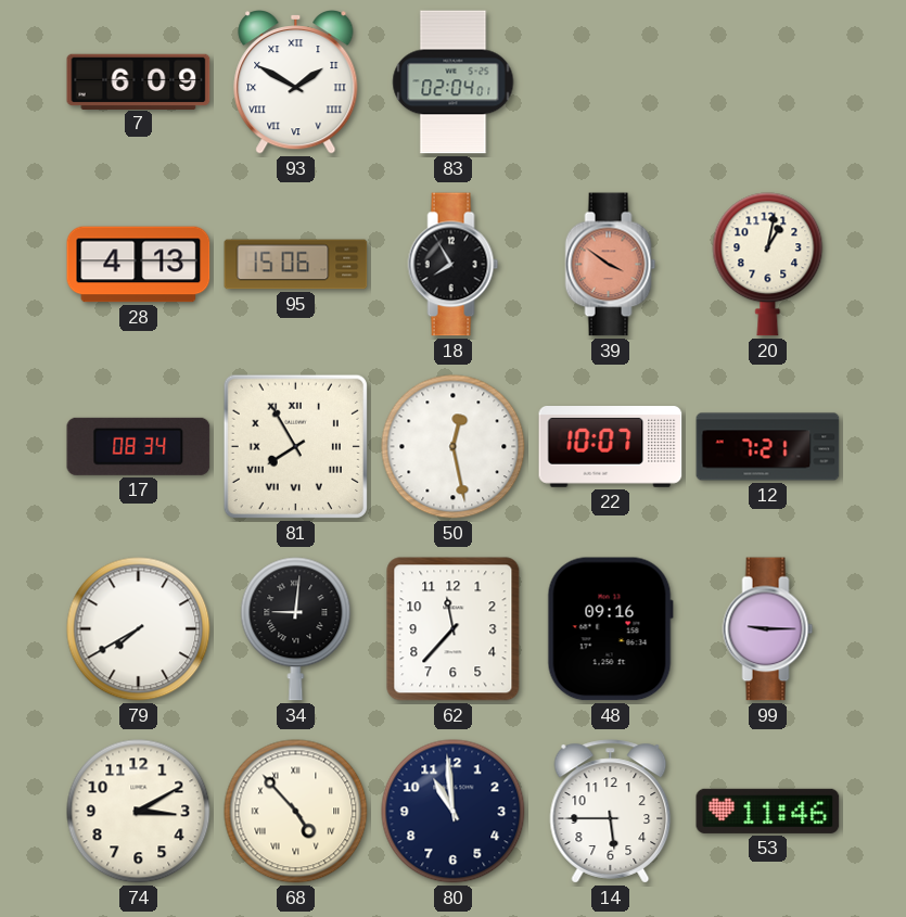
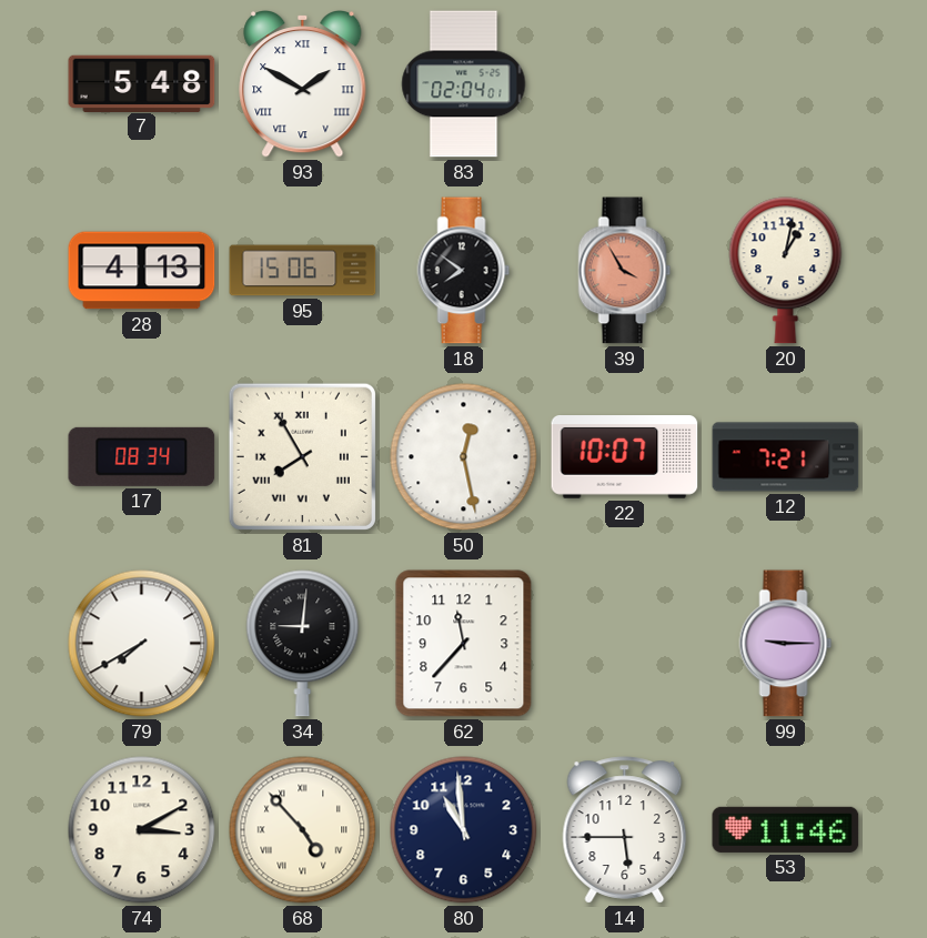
7: 6:09 -> 5:48 (142, 83)
18: 7:55 -> 7:51 (464, 271)
39: 3:51 -> 3:55 (625, 271)
48: 09:16 -> none (610, 629)
